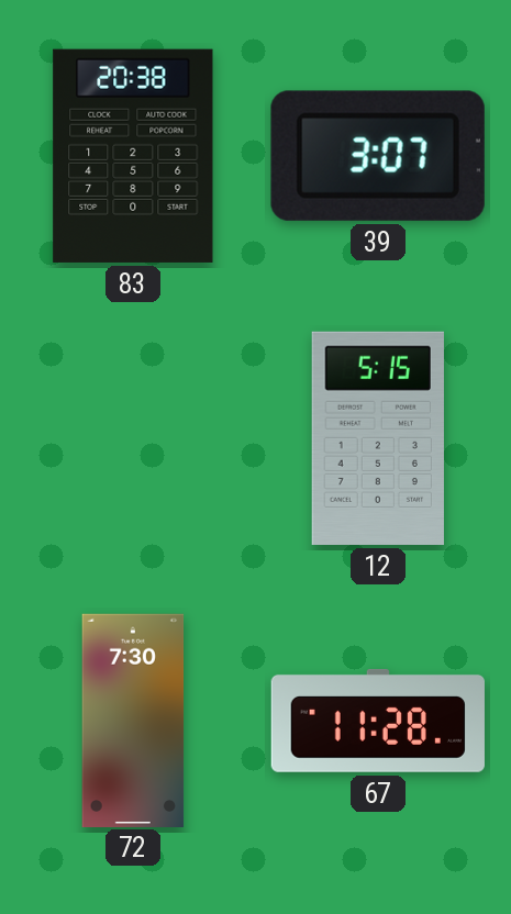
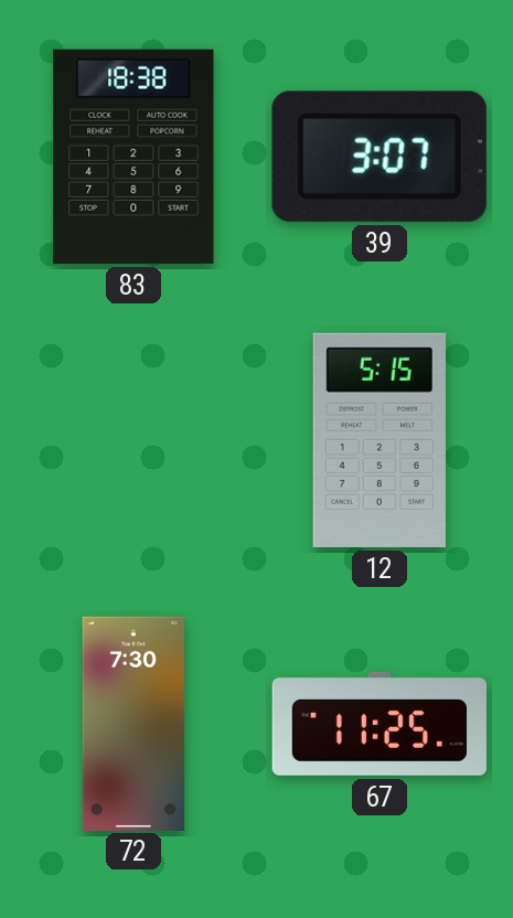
83: 20:38 -> 18:38 (133, 157)
67: 11:28 -> 11:25 (380, 724)
